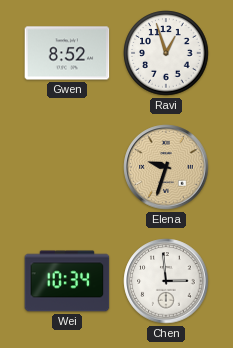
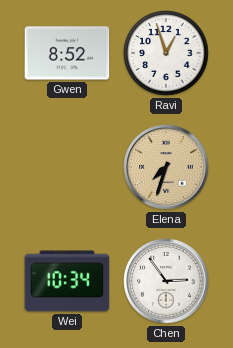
Elena: 9:33 -> 7:33 (166, 167)
Chen: 2:59 -> 2:54 (166, 281)
